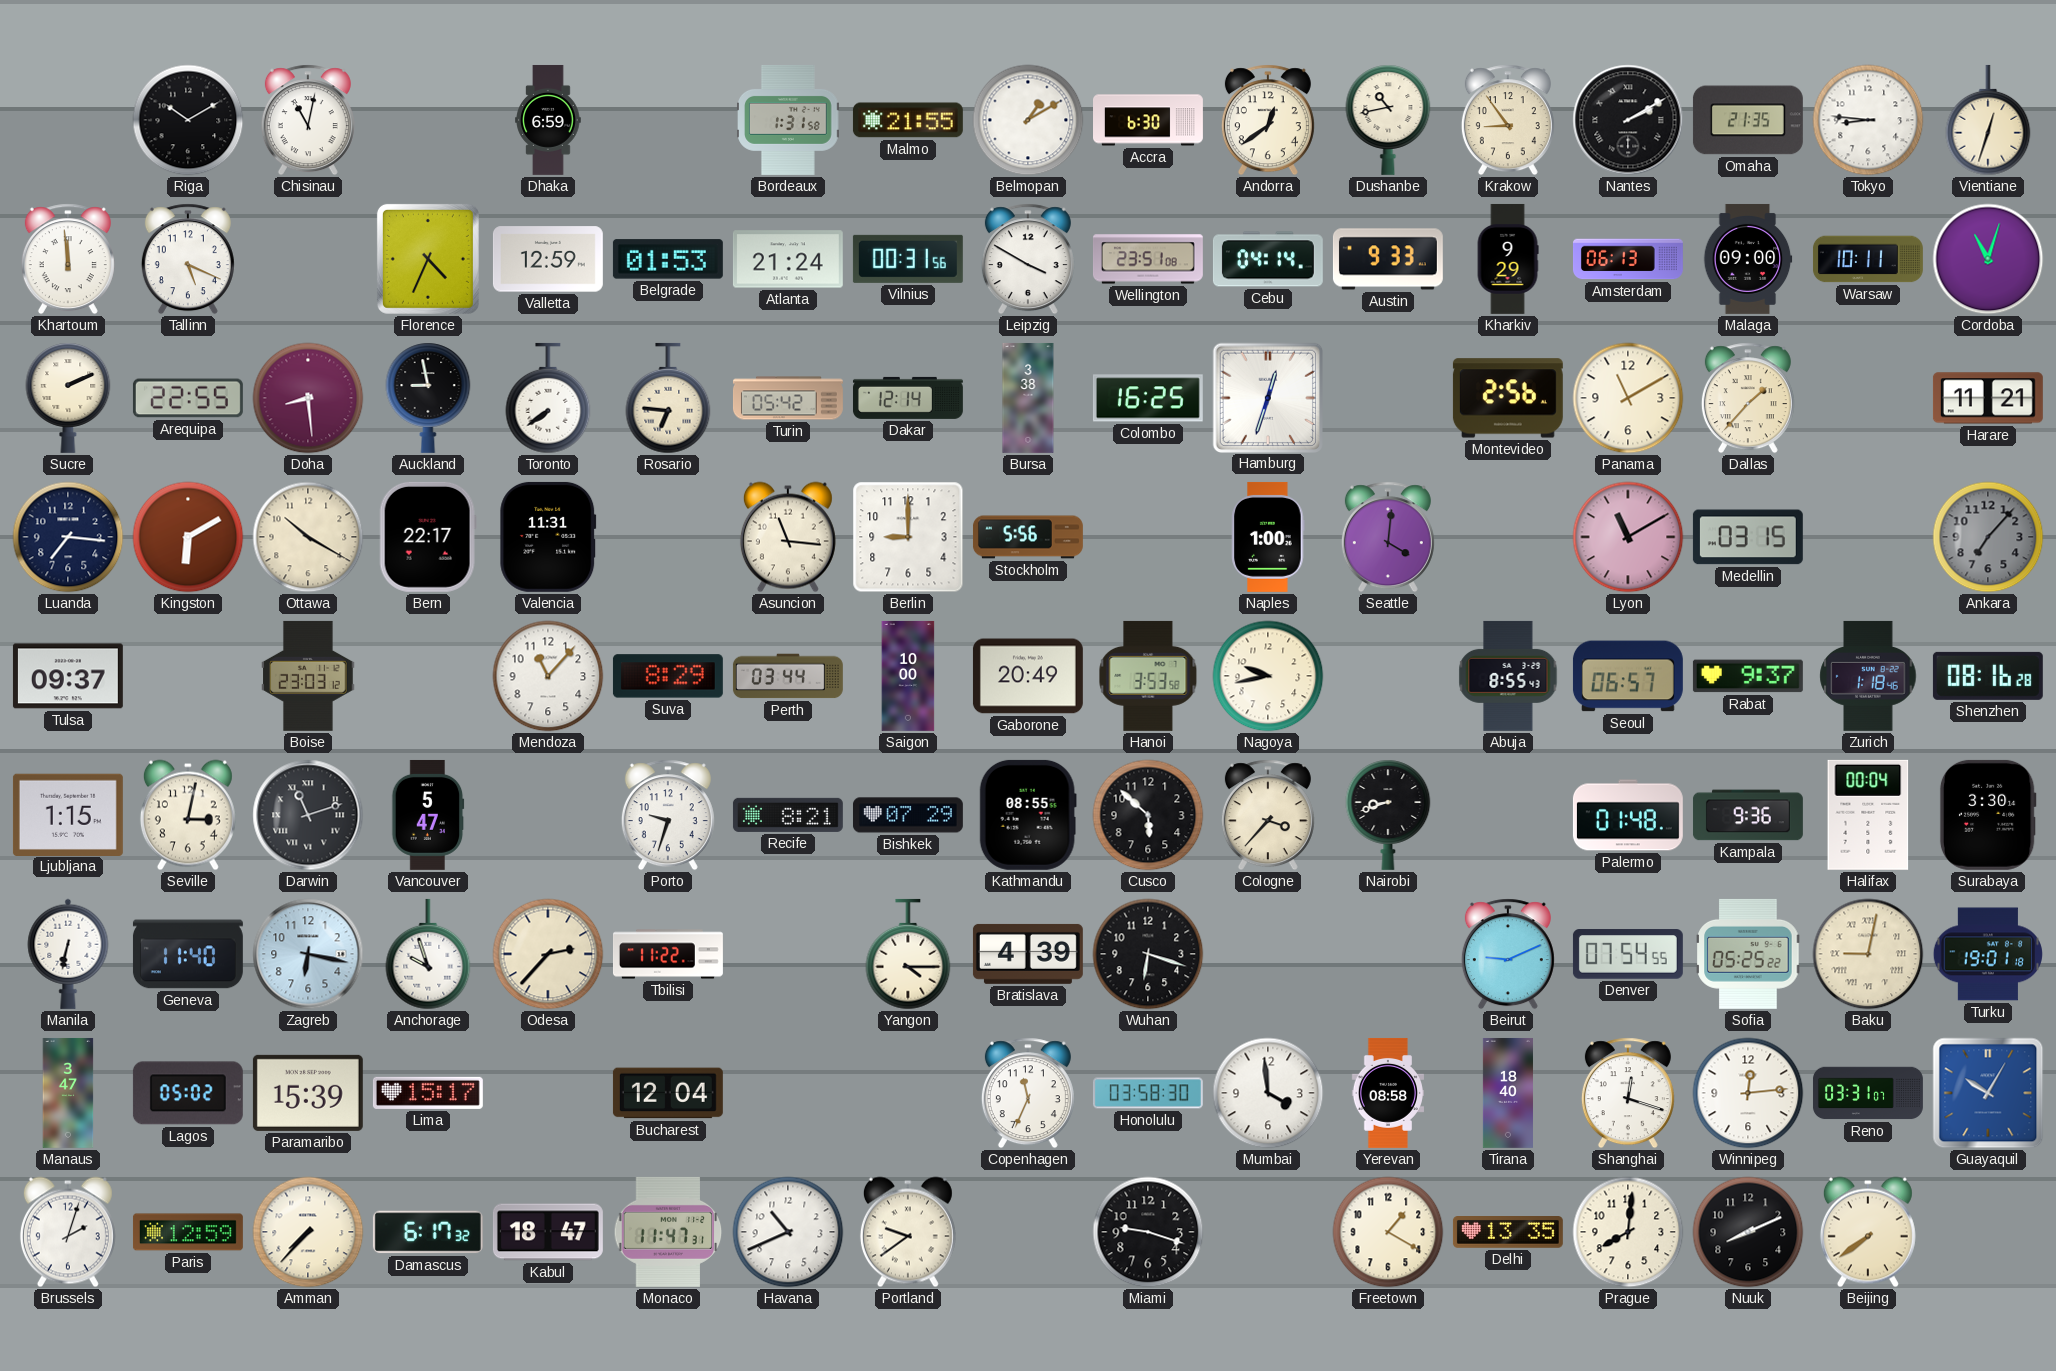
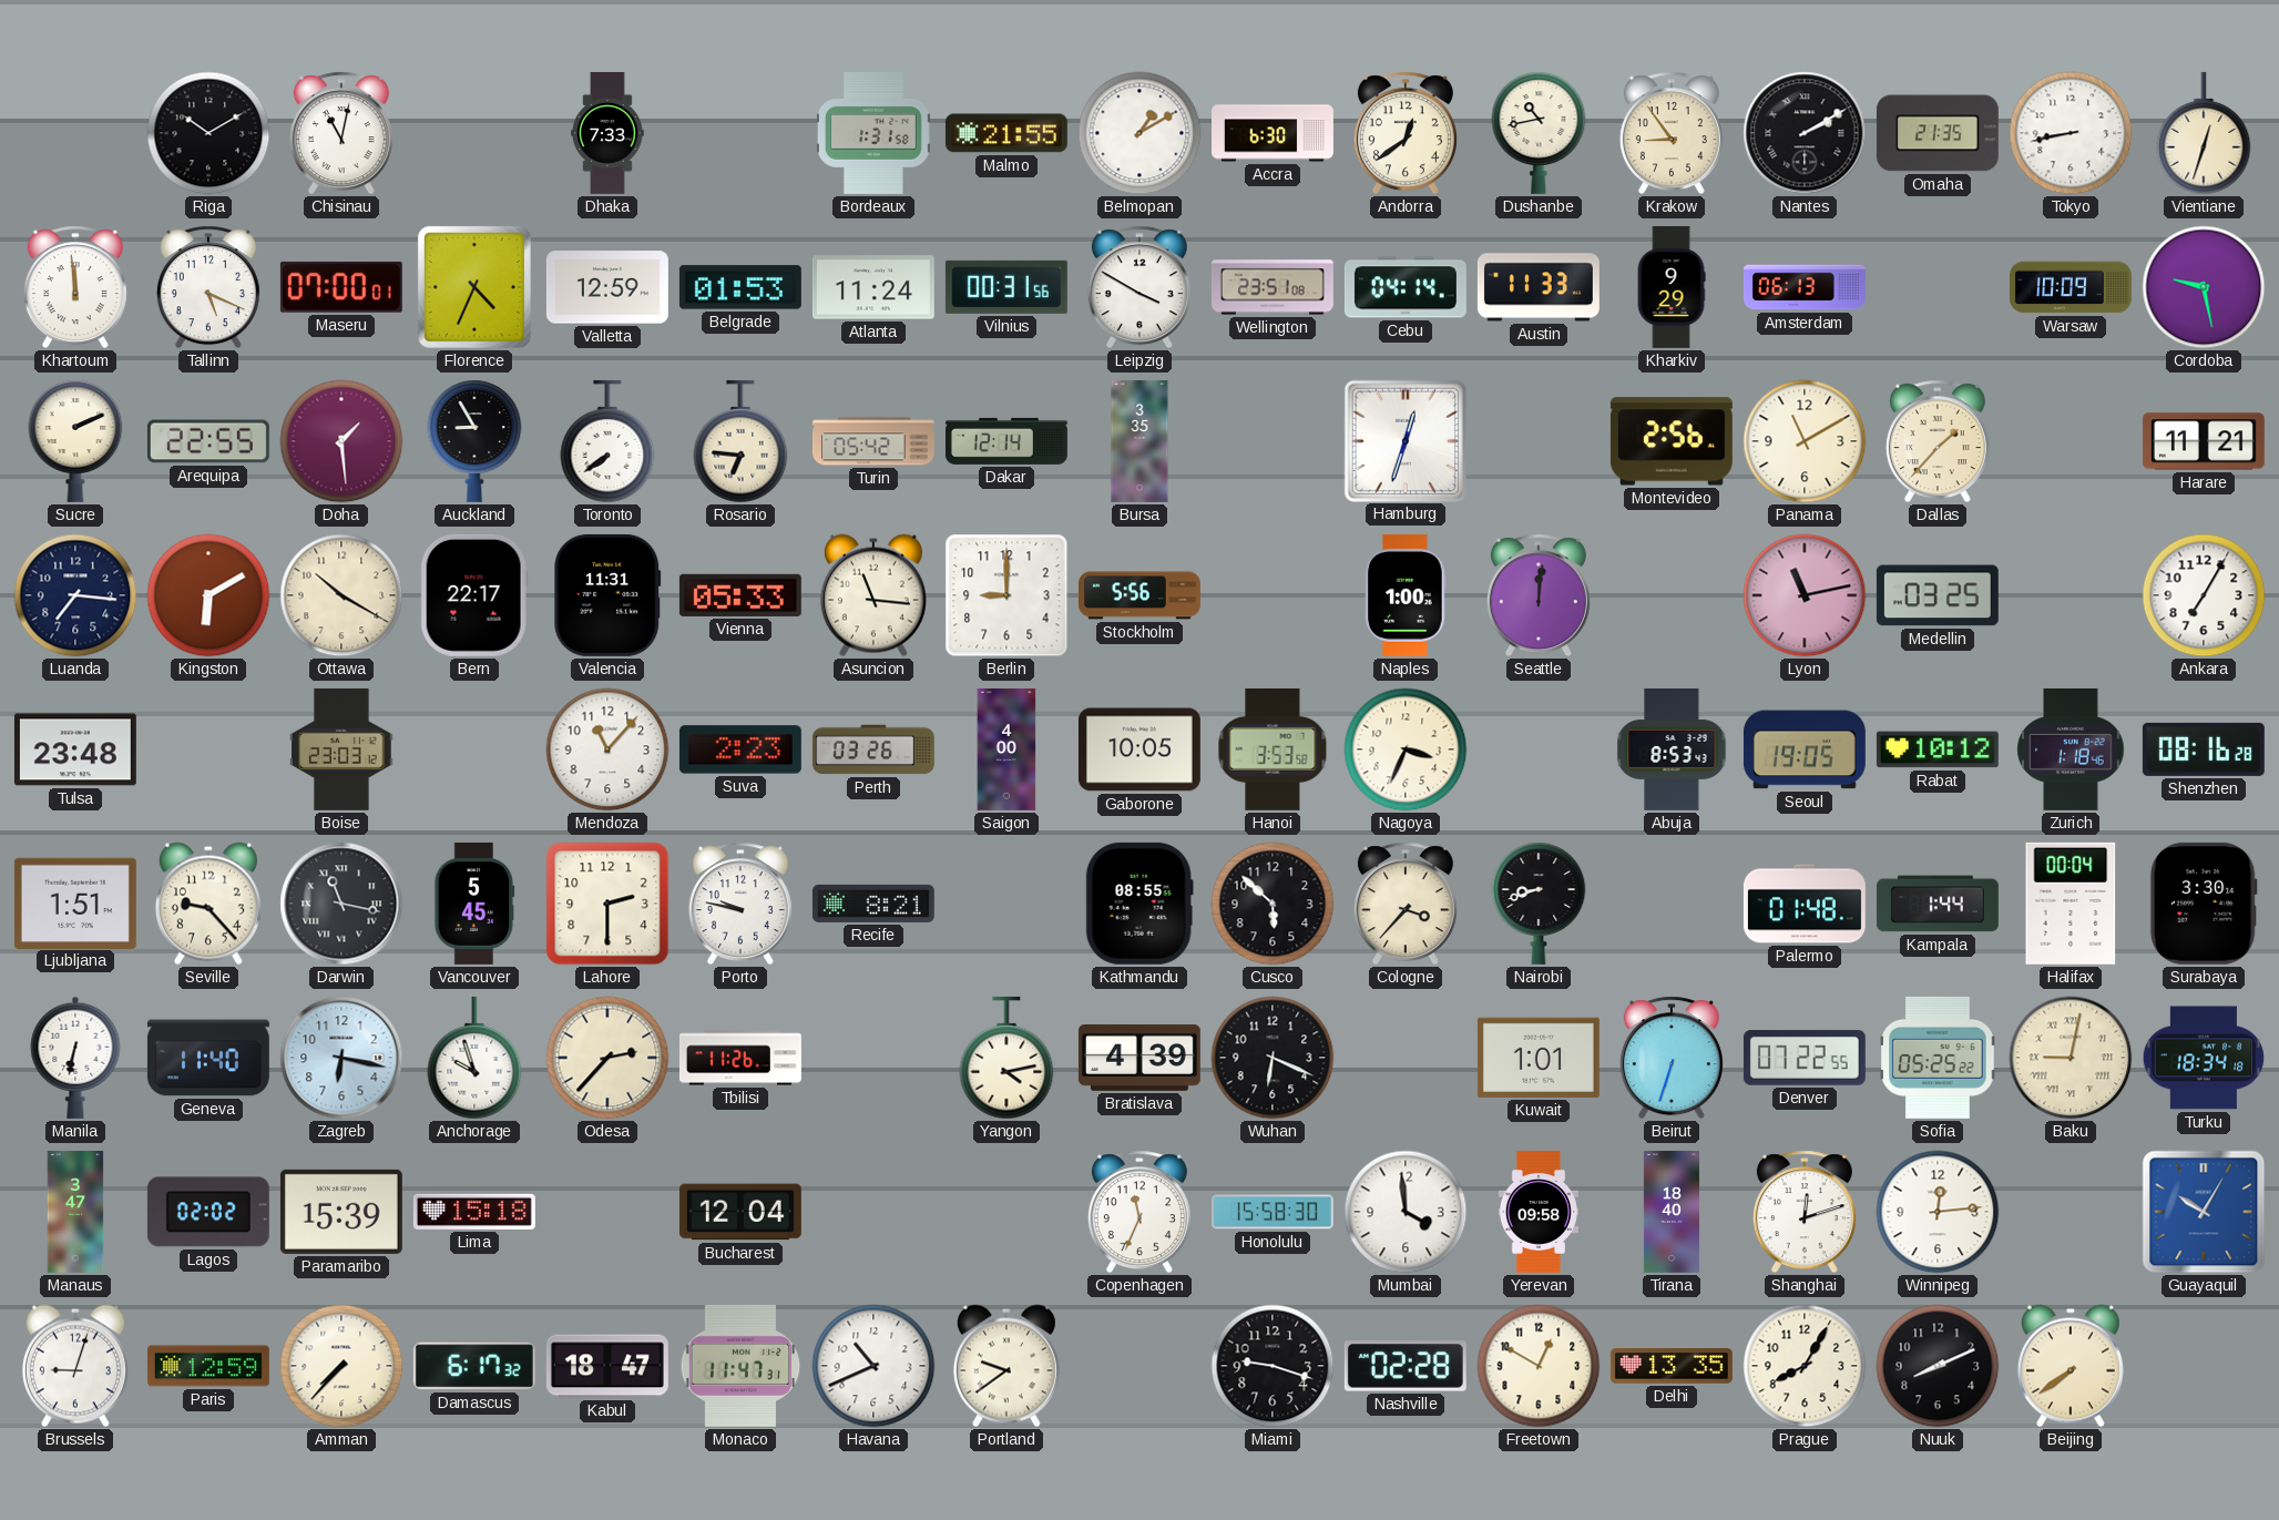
Dhaka: 6:59 -> 7:33 (607, 133)
Tokyo: 8:46 -> 8:43 (2071, 133)
Maseru: none -> 07:00 (341, 287)
Atlanta: 21:24 -> 11:24 (873, 287)
Austin: 9:33 -> 11:33 (1539, 287)
Malaga: 09:00 -> none (1748, 259)
Warsaw: 10:11 -> 10:09 (2071, 287)
Cordoba: 11:03 -> 9:28 (2204, 287)
Doha: 8:29 -> 1:29 (341, 441)
Auckland: 8:58 -> 8:55 (474, 441)
Bursa: 3:38 -> 3:35 (1139, 441)
Colombo: 16:25 -> none (1148, 398)
Vienna: none -> 05:33 (740, 595)
Seattle: 4:01 -> 12:01 (1539, 595)
Lyon: 11:10 -> 11:13 (1805, 595)
Medellin: 03:15 -> 03:25 (1938, 595)
Ankara: 7:07 -> 7:05 (2204, 595)
Ankara dial: grey -> white (2204, 595)
Tulsa: 09:37 -> 23:48 (75, 749)
Suva: 8:29 -> 2:23 (740, 749)
Perth: 03:44 -> 03:26 (873, 749)
Saigon: 10:00 -> 4:00 (1006, 749)
Gaborone: 20:49 -> 10:05 (1139, 749)
Nagoya: 9:43 -> 3:34 (1406, 749)
Abuja: 8:55 -> 8:53 (1672, 749)
Seoul: 06:57 -> 19:05 (1805, 749)
Rabat: 9:37 -> 10:12 (1938, 749)
Ljubljana: 1:15 -> 1:51 (75, 902)
Seville: 3:02 -> 9:23 (208, 904)
Darwin: 11:12 -> 11:17 (341, 904)
Vancouver: 5:47 -> 5:45 (474, 904)
Lahore: none -> 2:30 (607, 904)
Porto: 9:33 -> 9:47 (740, 904)
Bishkek: 07:29 -> none (908, 815)
Kampala: 9:36 -> 1:44 (1938, 904)
Tbilisi: 11:22 -> 11:26 (740, 1058)
Yangon: 4:15 -> 4:13 (1006, 1058)
Wuhan: 6:18 -> 6:19 (1273, 1058)
Kuwait: none -> 1:01 (1539, 1058)
Beirut: 9:11 -> 6:33 (1672, 1058)
Denver: 07:54 -> 07:22 (1805, 1058)
Turku: 19:01 -> 18:34 (2204, 1058)
Lagos: 05:02 -> 02:02 (208, 1212)
Lima: 15:17 -> 15:18 (474, 1212)
Honolulu: 03:58 -> 15:58 (1273, 1212)
Yerevan: 08:58 -> 09:58 (1539, 1212)
Shanghai: 12:18 -> 12:12 (1805, 1212)
Reno: 03:31 -> none (1868, 1093)
Brussels: 2:03 -> 9:03 (75, 1366)
Nashville: none -> 02:28 (1406, 1366)
Freetown: 1:20 -> 12:50 (1539, 1366)
Prague: 8:01 -> 8:05 (1805, 1366)
